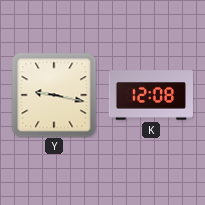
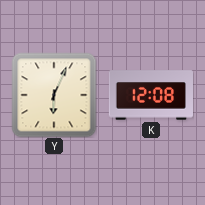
Y: 9:17 -> 6:04 (54, 95)
